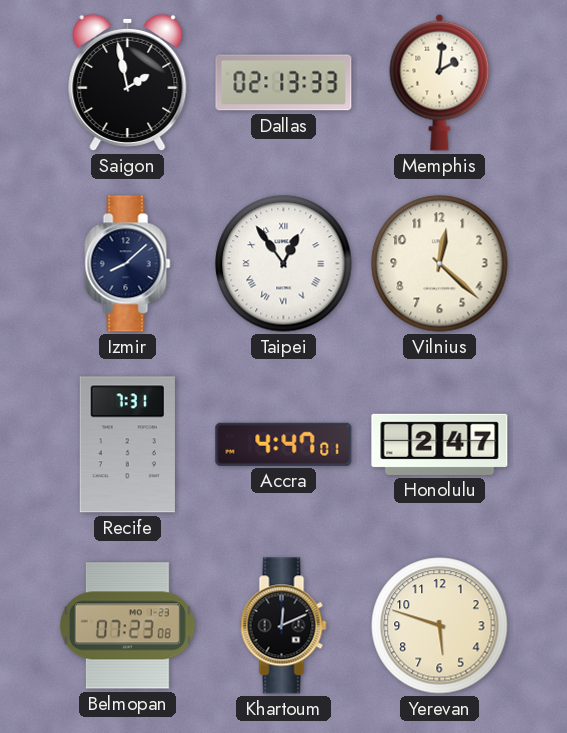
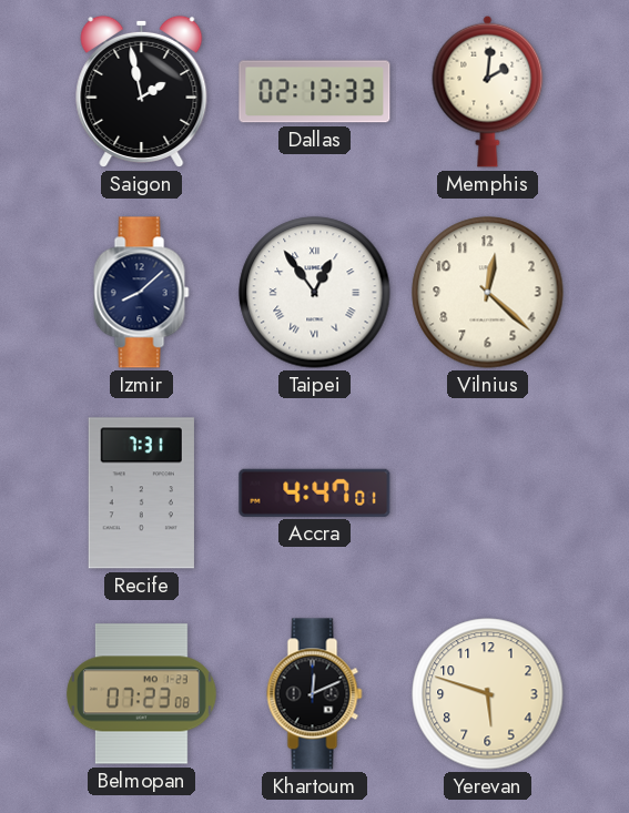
Honolulu: 2:47 -> none (440, 444)
